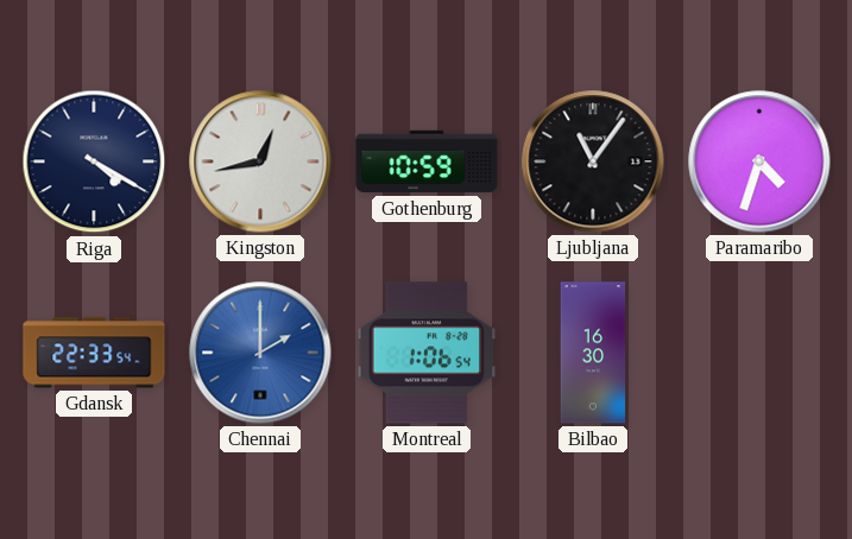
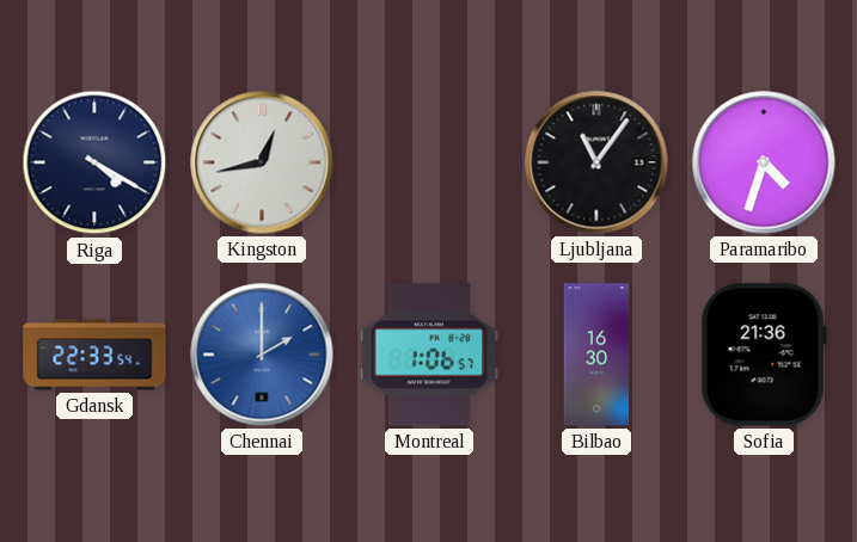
Gothenburg: 10:59 -> none (427, 161)
Montreal: 1:06:54 -> 1:06:57 (429, 355)
Sofia: none -> 21:36 (764, 355)
